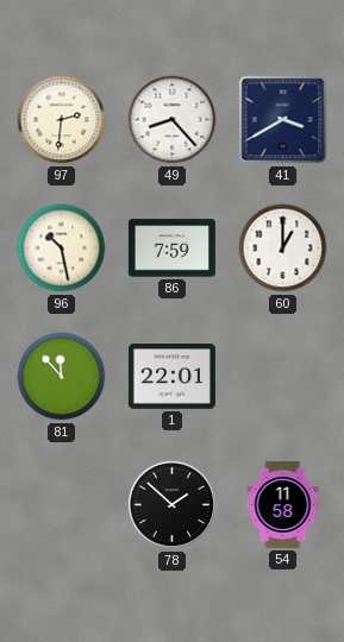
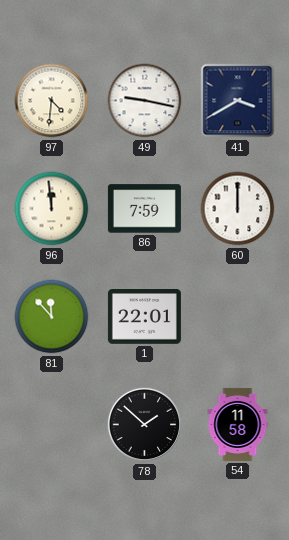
97: 2:31 -> 4:31 (52, 101)
49: 8:23 -> 9:17 (145, 101)
96: 10:28 -> 11:59 (52, 209)
60: 1:00 -> 12:00 (238, 209)
